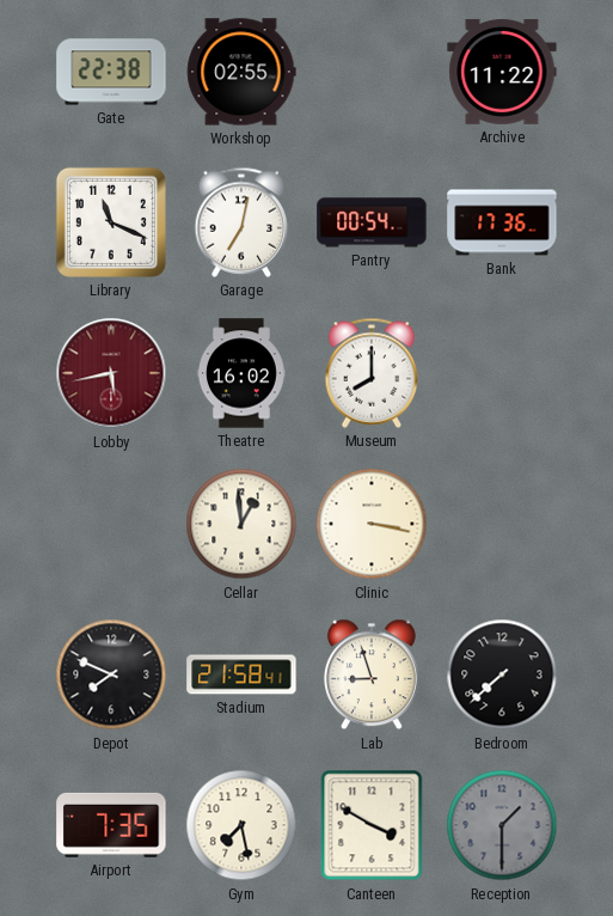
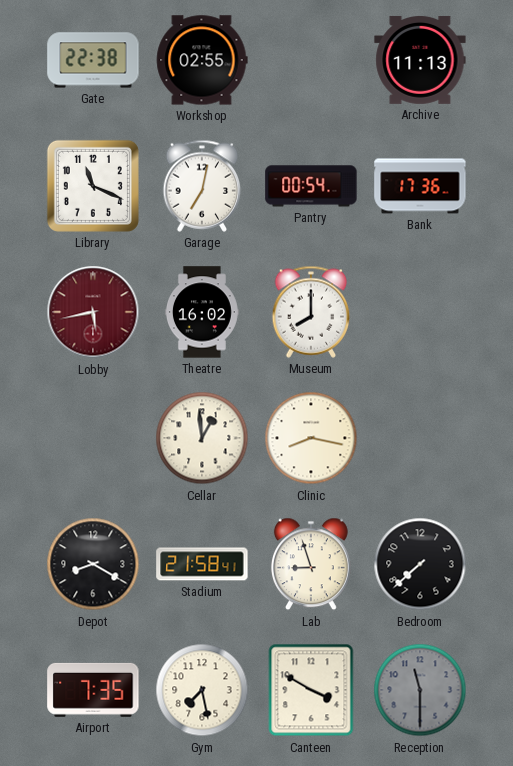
Archive: 11:22 -> 11:13 (420, 60)
Clinic: 3:17 -> 8:17 (311, 438)
Depot: 7:49 -> 8:20 (93, 564)
Reception: 1:30 -> 11:30 (420, 690)
